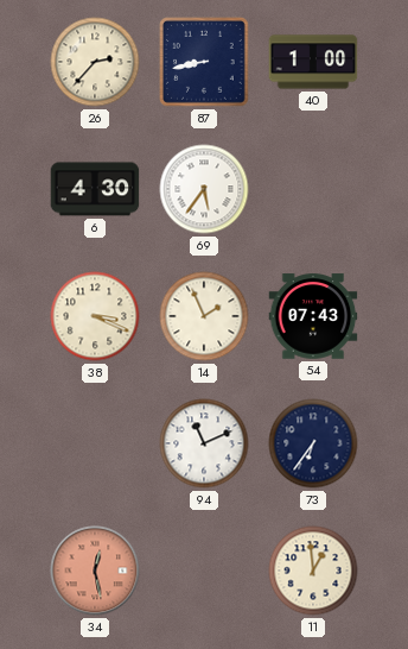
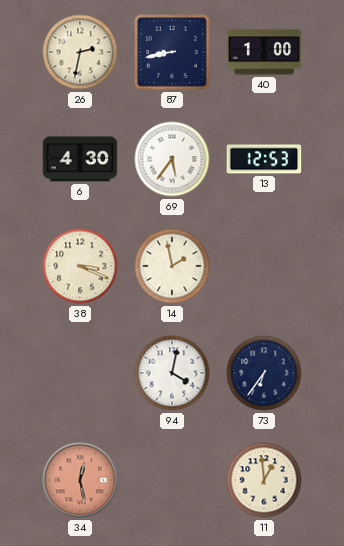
26: 2:37 -> 2:32 (80, 52)
13: none -> 12:53 (264, 159)
14: 1:56 -> 1:58 (172, 266)
54: 07:43 -> none (313, 316)
94: 11:11 -> 4:02 (172, 373)
